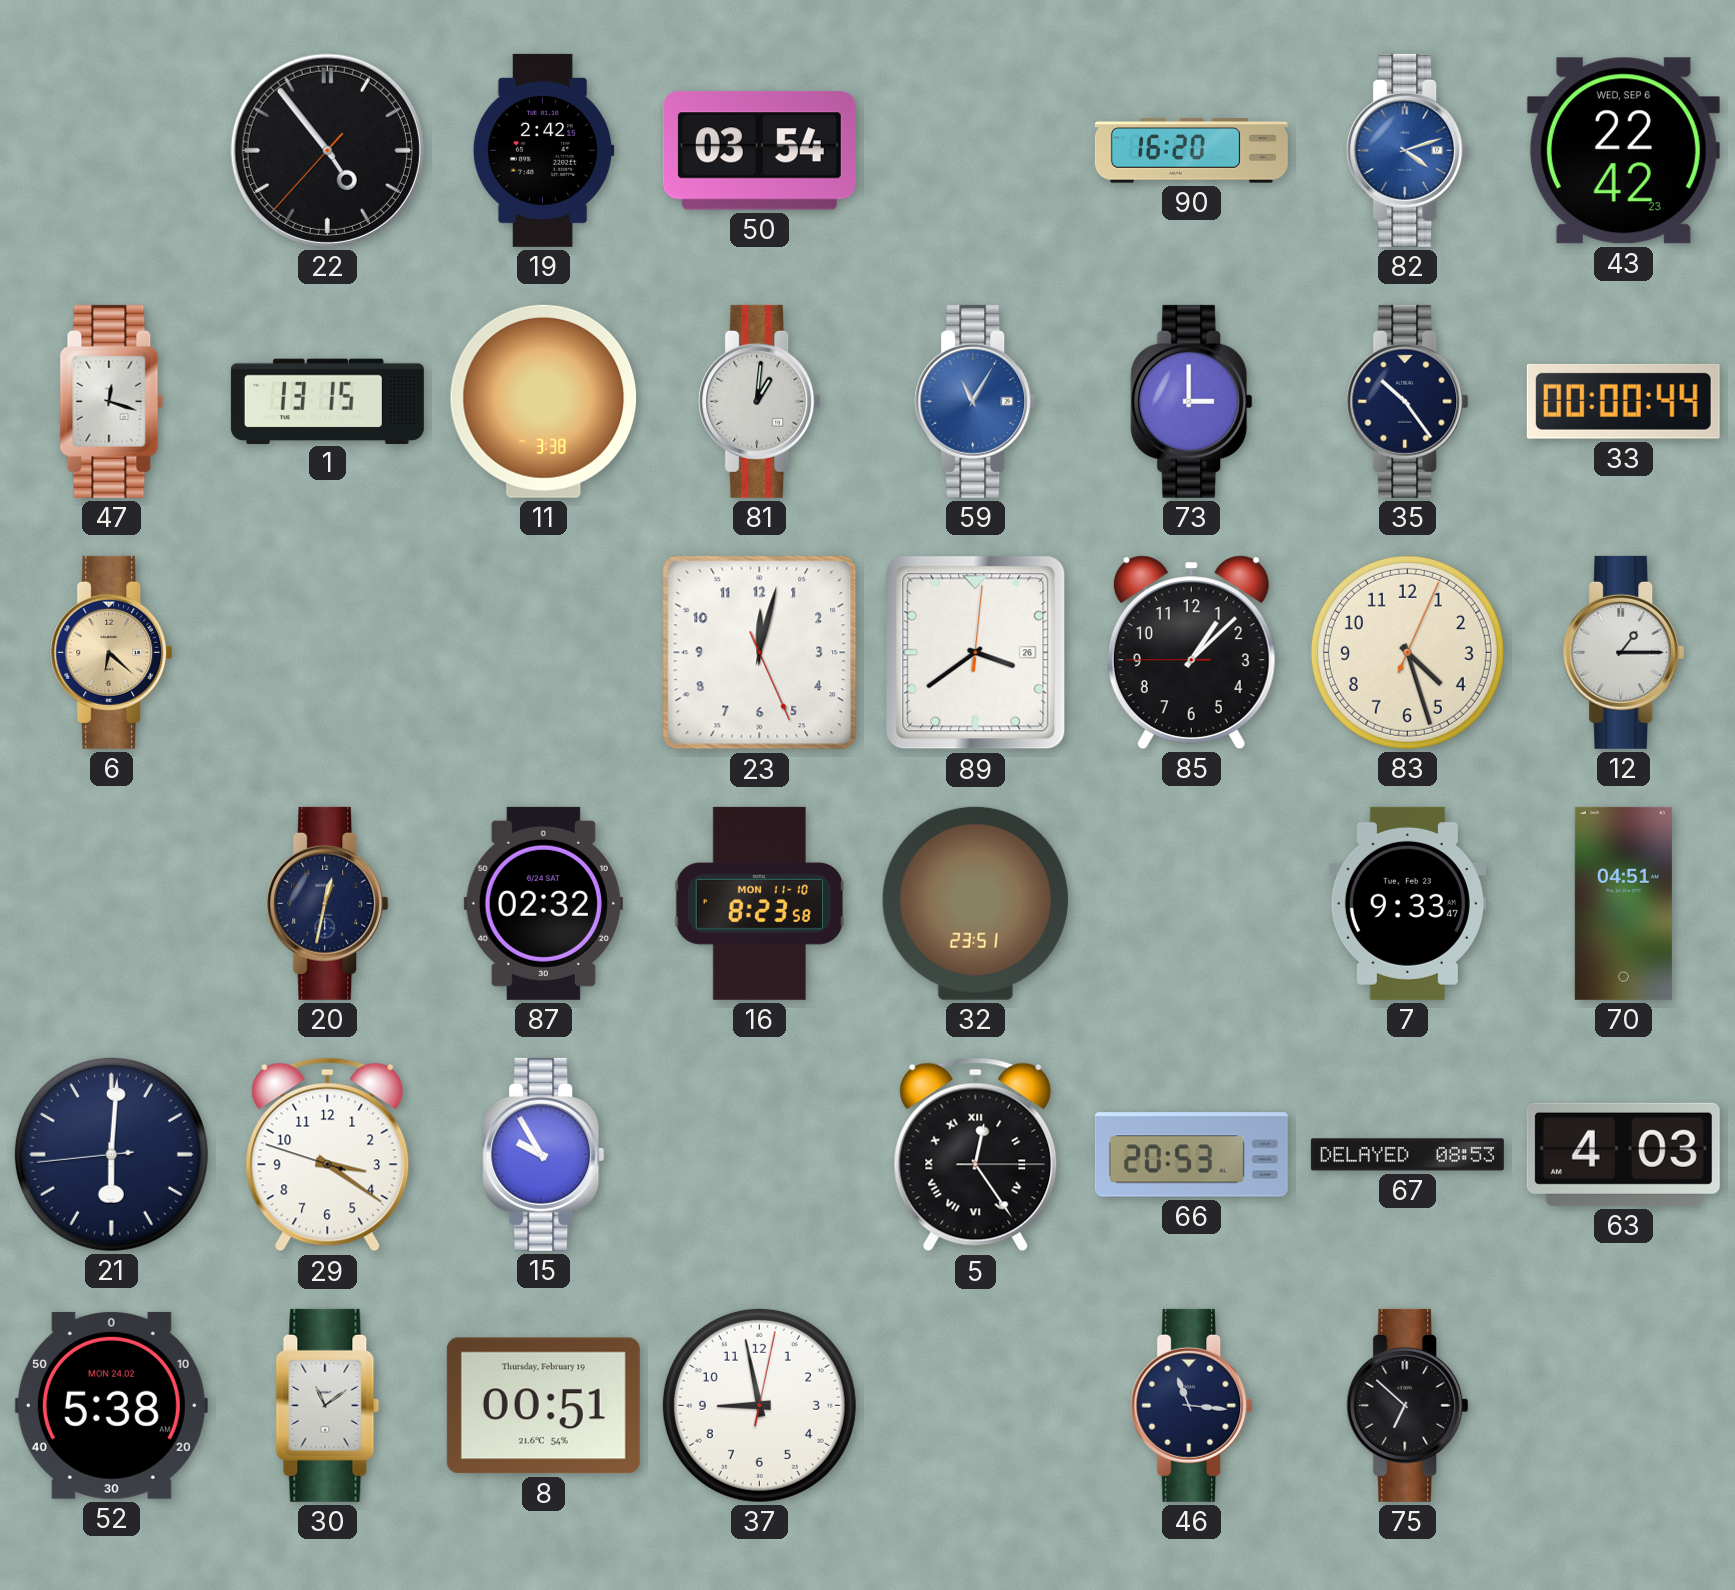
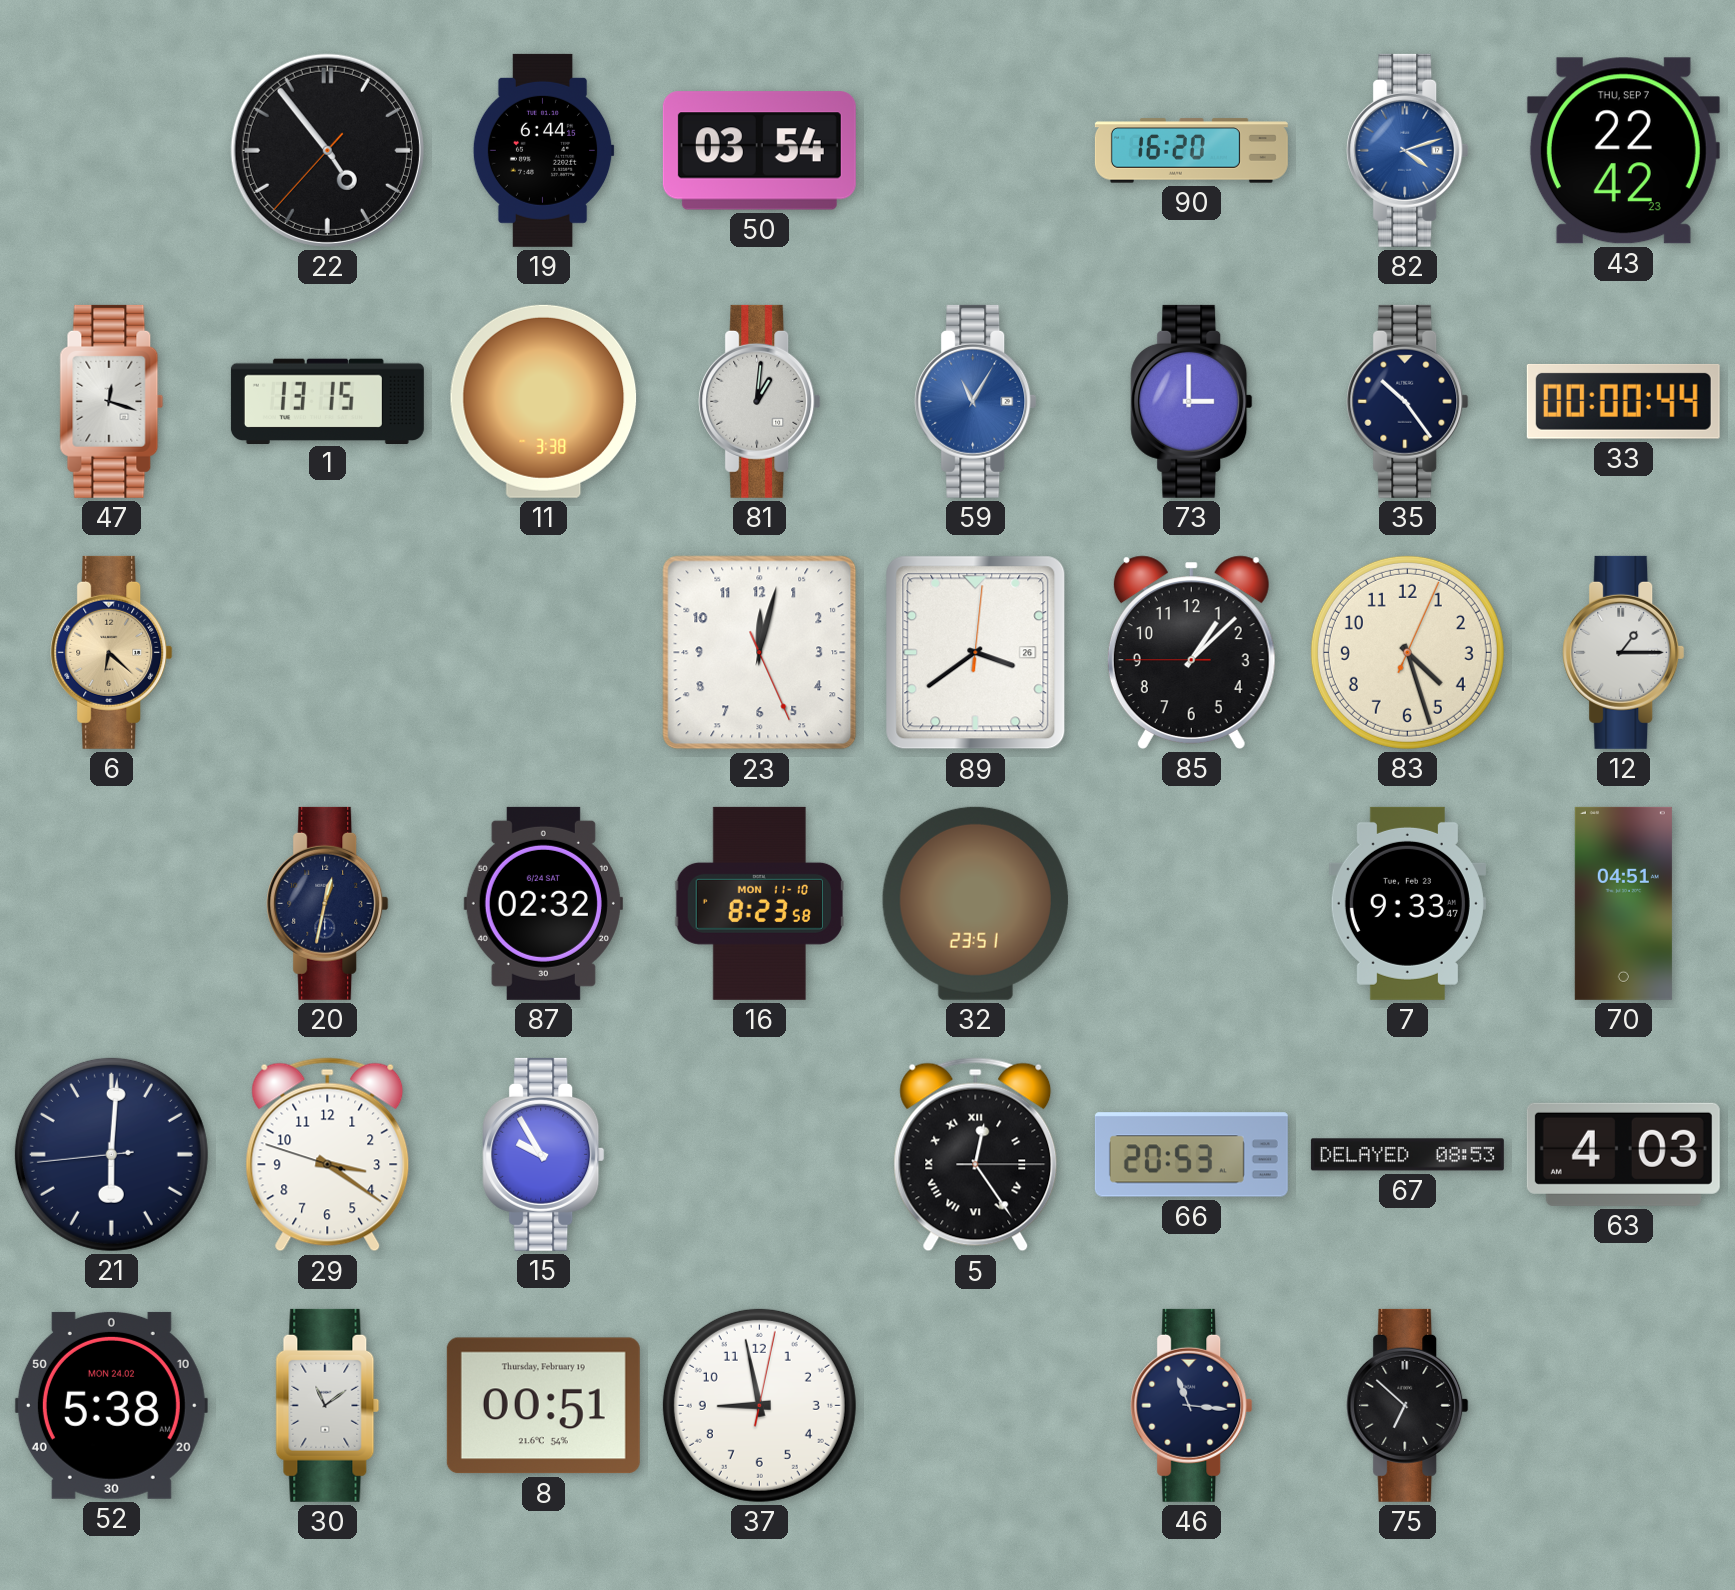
19: 2:42 -> 6:44 (543, 150)
43 date: WED, SEP 6 -> THU, SEP 7 (1623, 151)
